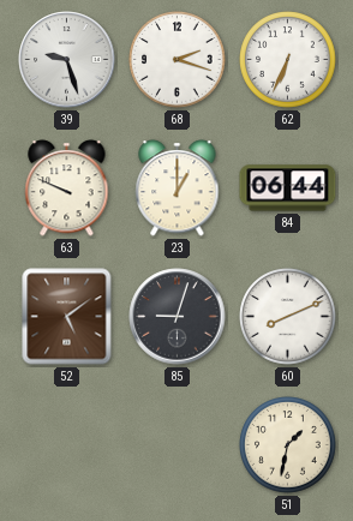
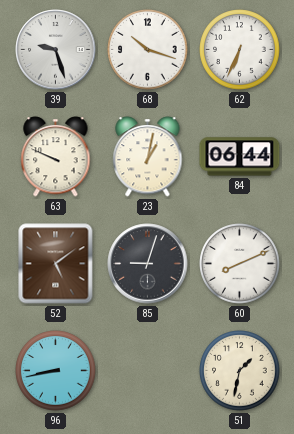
68: 2:18 -> 10:18 (148, 50)
23: 1:00 -> 1:02 (148, 157)
96: none -> 8:43 (56, 371)
